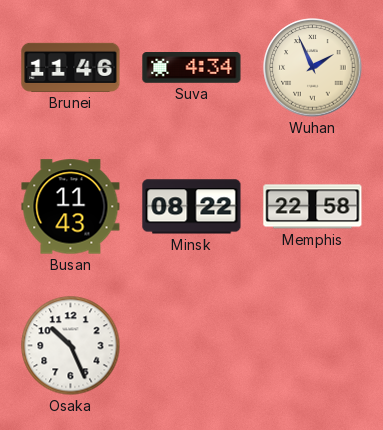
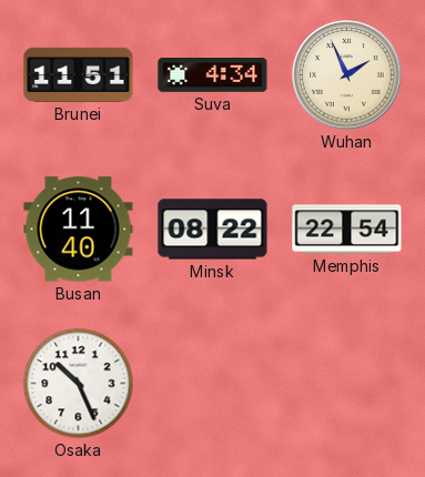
Brunei: 11:46 -> 11:51 (79, 74)
Busan: 11:43 -> 11:40 (79, 230)
Memphis: 22:58 -> 22:54 (347, 230)
